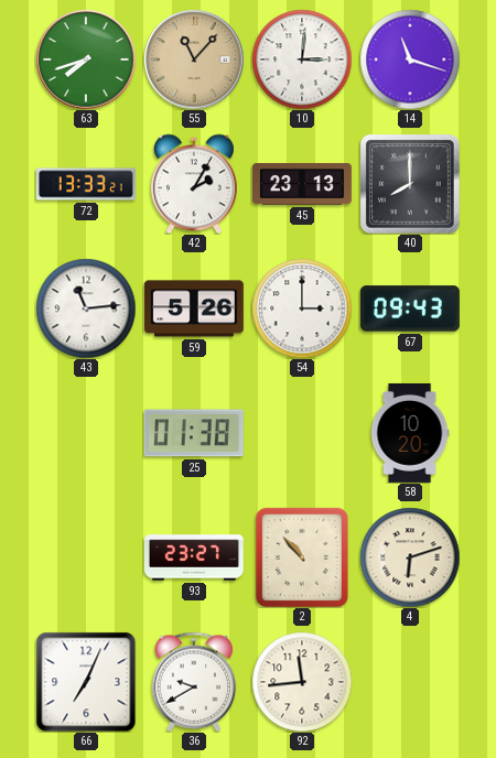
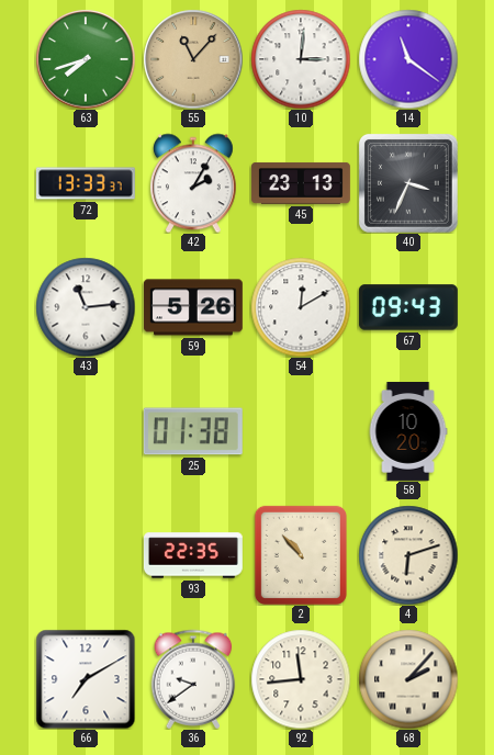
14: 11:18 -> 11:21 (408, 59)
72: 13:33:21 -> 13:33:37 (86, 183)
40: 8:00 -> 3:34 (408, 183)
54: 3:00 -> 12:10 (301, 307)
93: 23:27 -> 22:35 (193, 555)
66: 7:04 -> 7:10 (86, 679)
36: 9:40 -> 9:39 (193, 679)
68: none -> 2:07 (408, 679)
